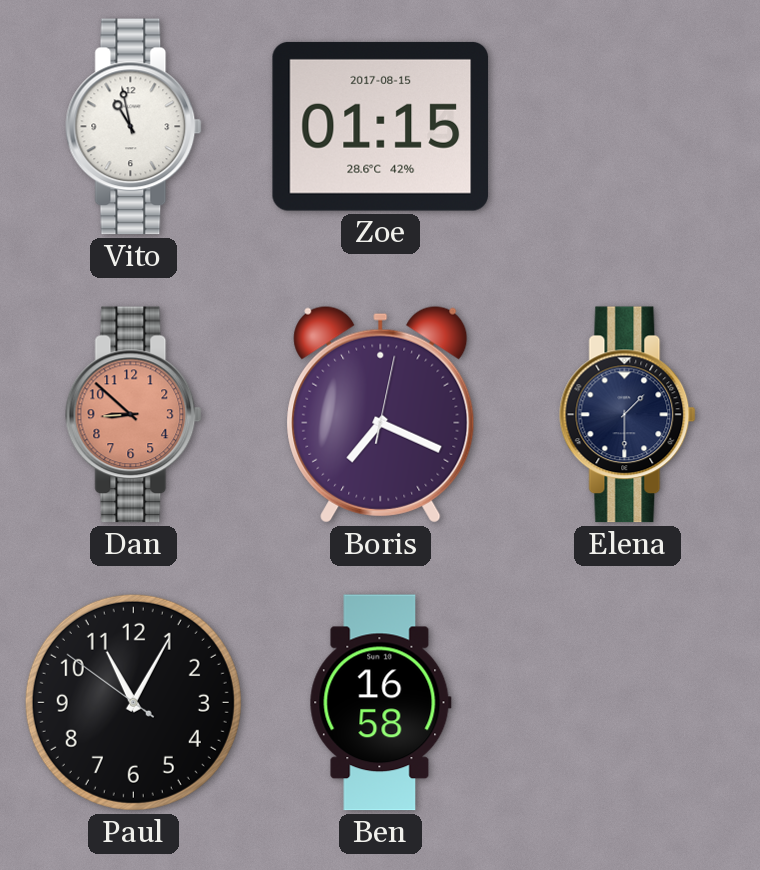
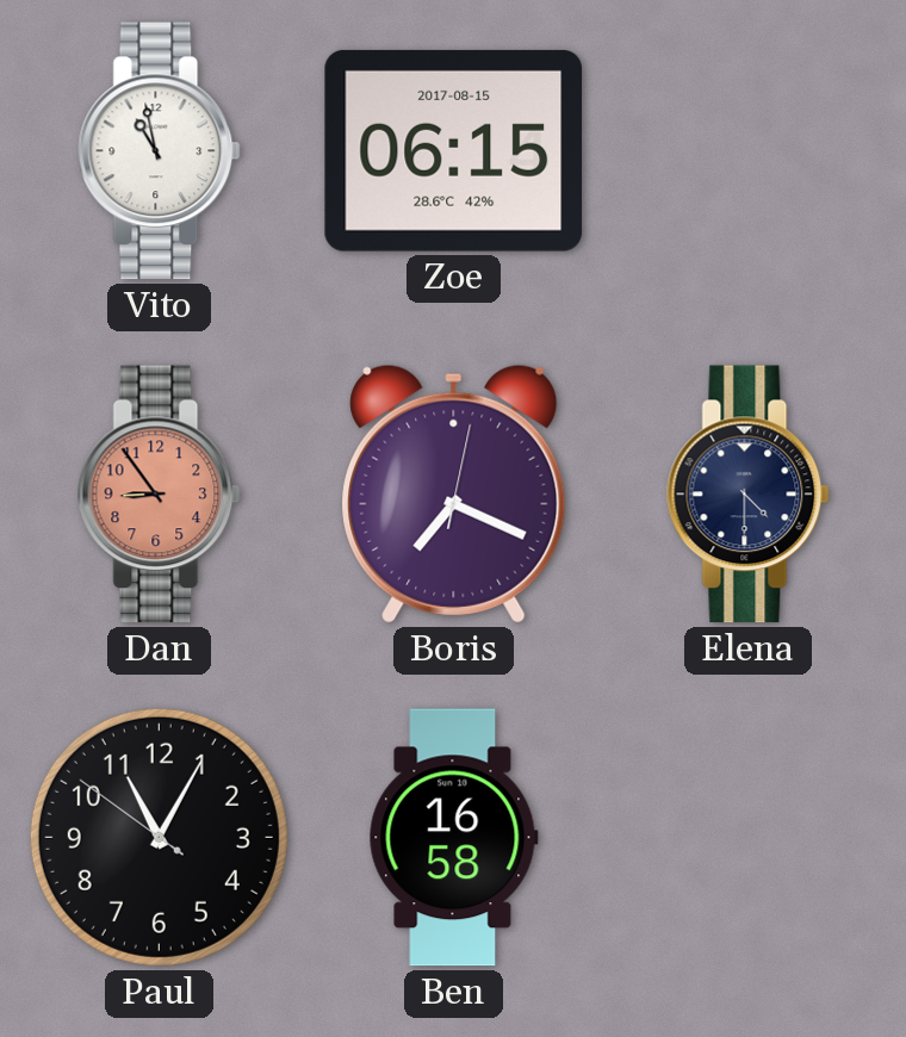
Zoe: 01:15 -> 06:15 (454, 150)
Dan: 8:52 -> 8:54 (160, 495)
Elena: 1:30 -> 4:30 (749, 495)
